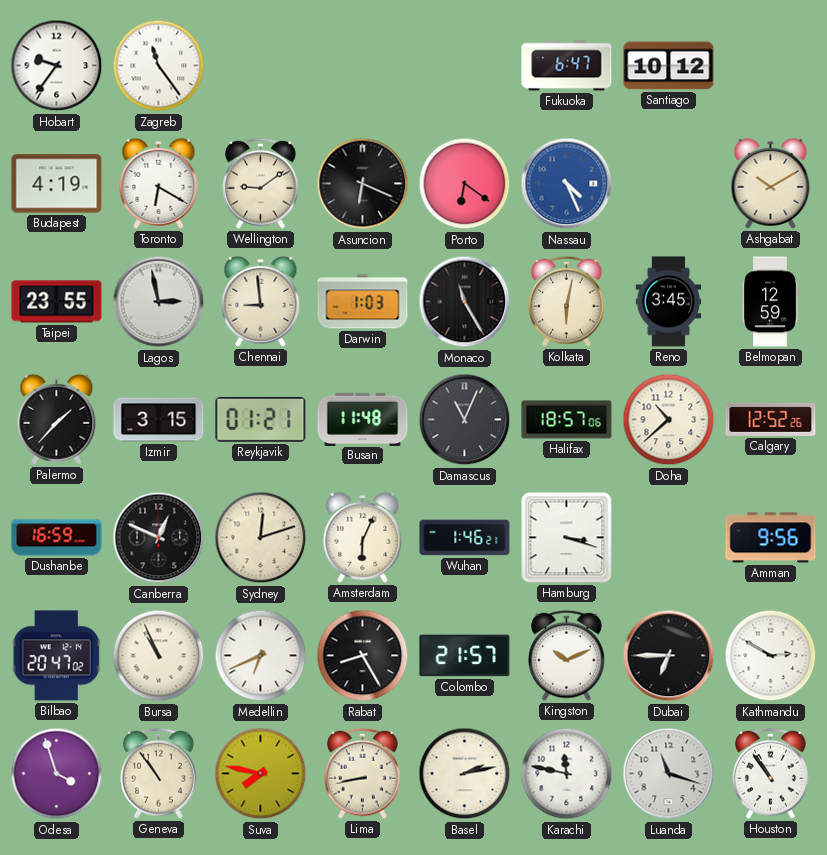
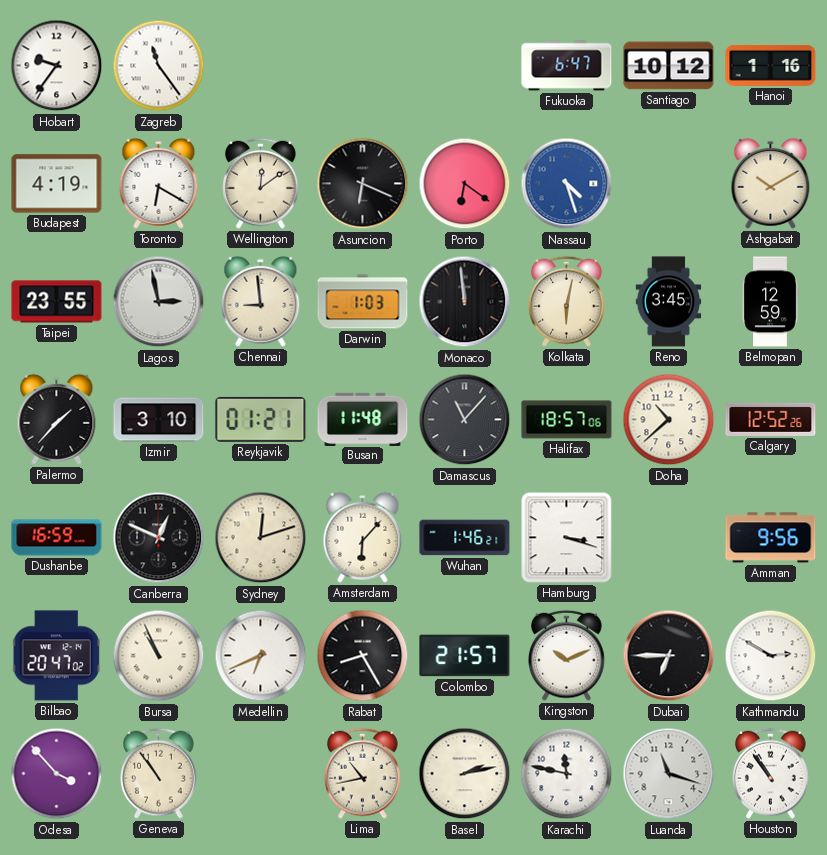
Hanoi: none -> 1:16 (771, 66)
Wellington: 9:09 -> 12:09 (261, 183)
Nassau: 4:26 -> 4:27 (567, 184)
Monaco: 11:25 -> 11:59 (465, 302)
Izmir: 3:15 -> 3:10 (159, 420)
Damascus: 11:04 -> 11:07 (465, 420)
Amsterdam: 6:04 -> 6:07 (363, 537)
Odesa: 3:57 -> 3:53 (57, 774)
Suva: 7:47 -> none (261, 774)
Lima: 8:43 -> 10:43 (363, 773)
